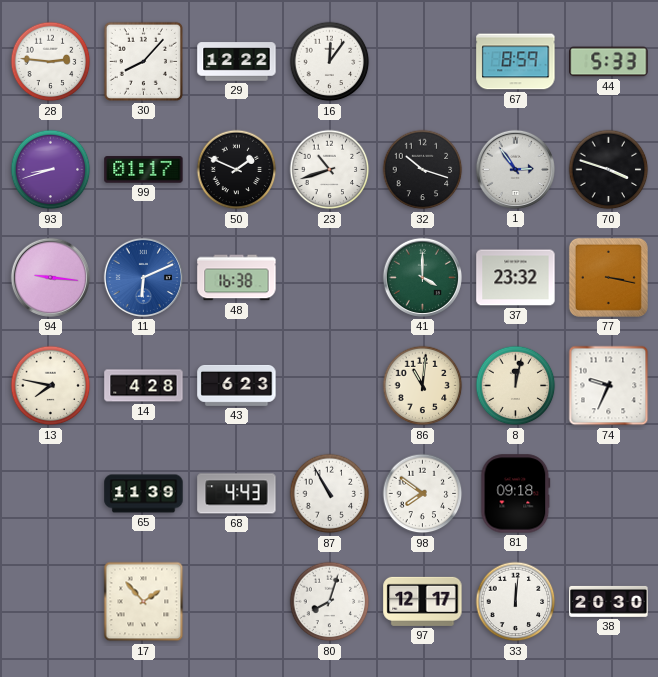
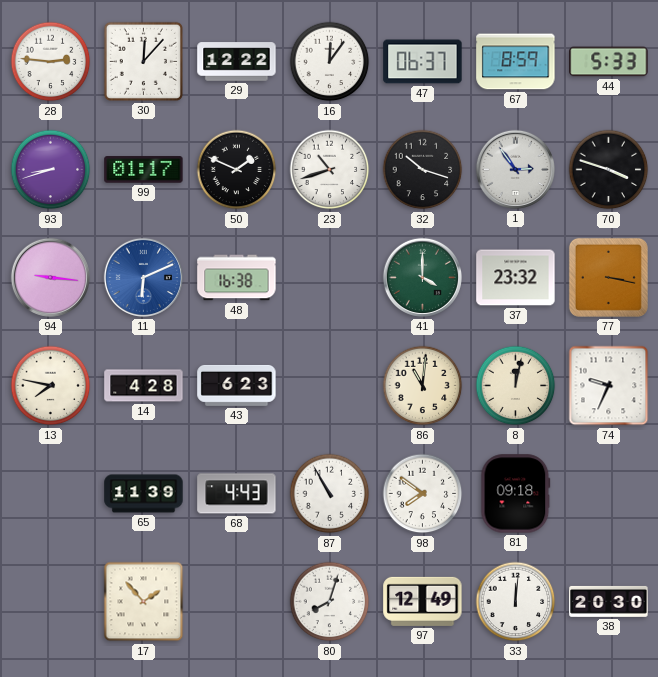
30: 8:07 -> 12:07 (143, 61)
47: none -> 06:37 (423, 62)
97: 12:17 -> 12:49 (423, 601)
